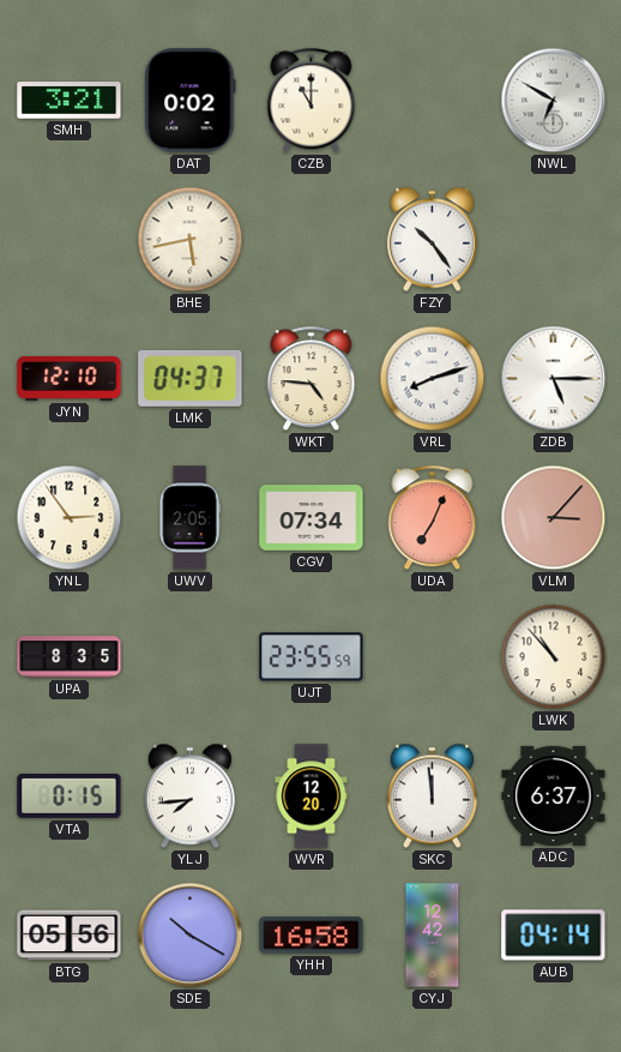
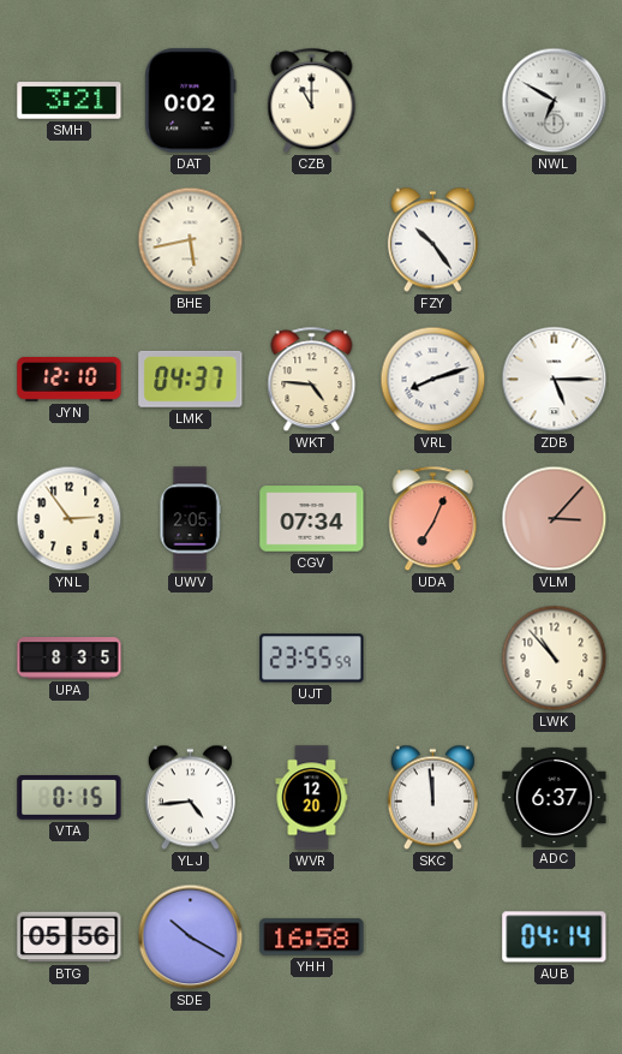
YLJ: 7:44 -> 4:44 (190, 798)
CYJ: 12:42 -> none (433, 936)
